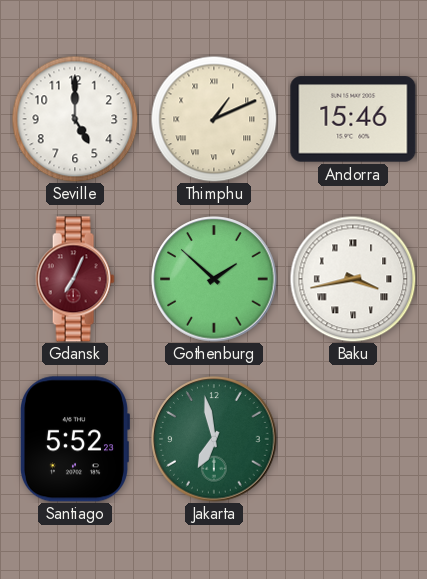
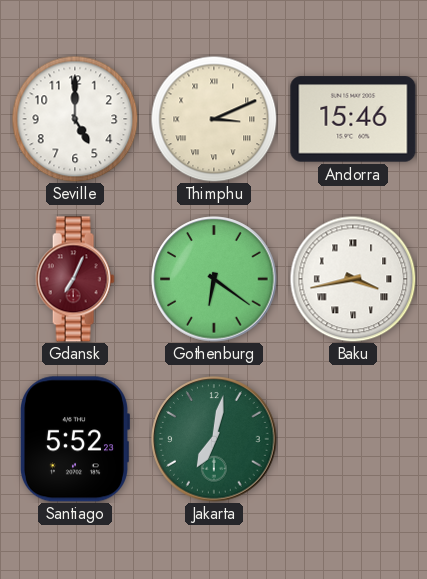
Thimphu: 1:11 -> 3:11 (214, 119)
Gothenburg: 1:52 -> 6:21 (214, 279)
Jakarta: 6:58 -> 7:02 (214, 439)
